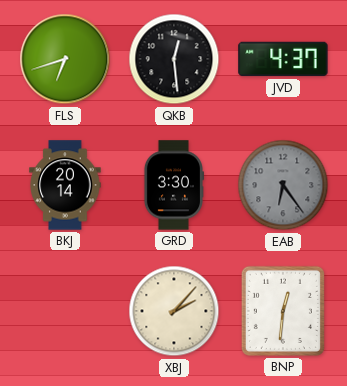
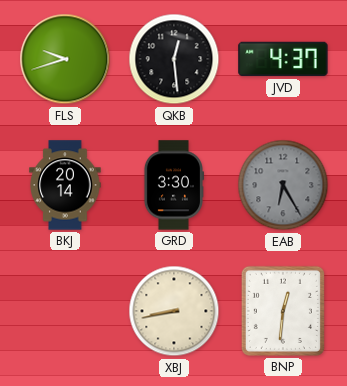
FLS: 6:42 -> 9:42 (65, 59)
EAB: 6:24 -> 6:25 (283, 185)
XBJ: 2:07 -> 8:43 (174, 311)
